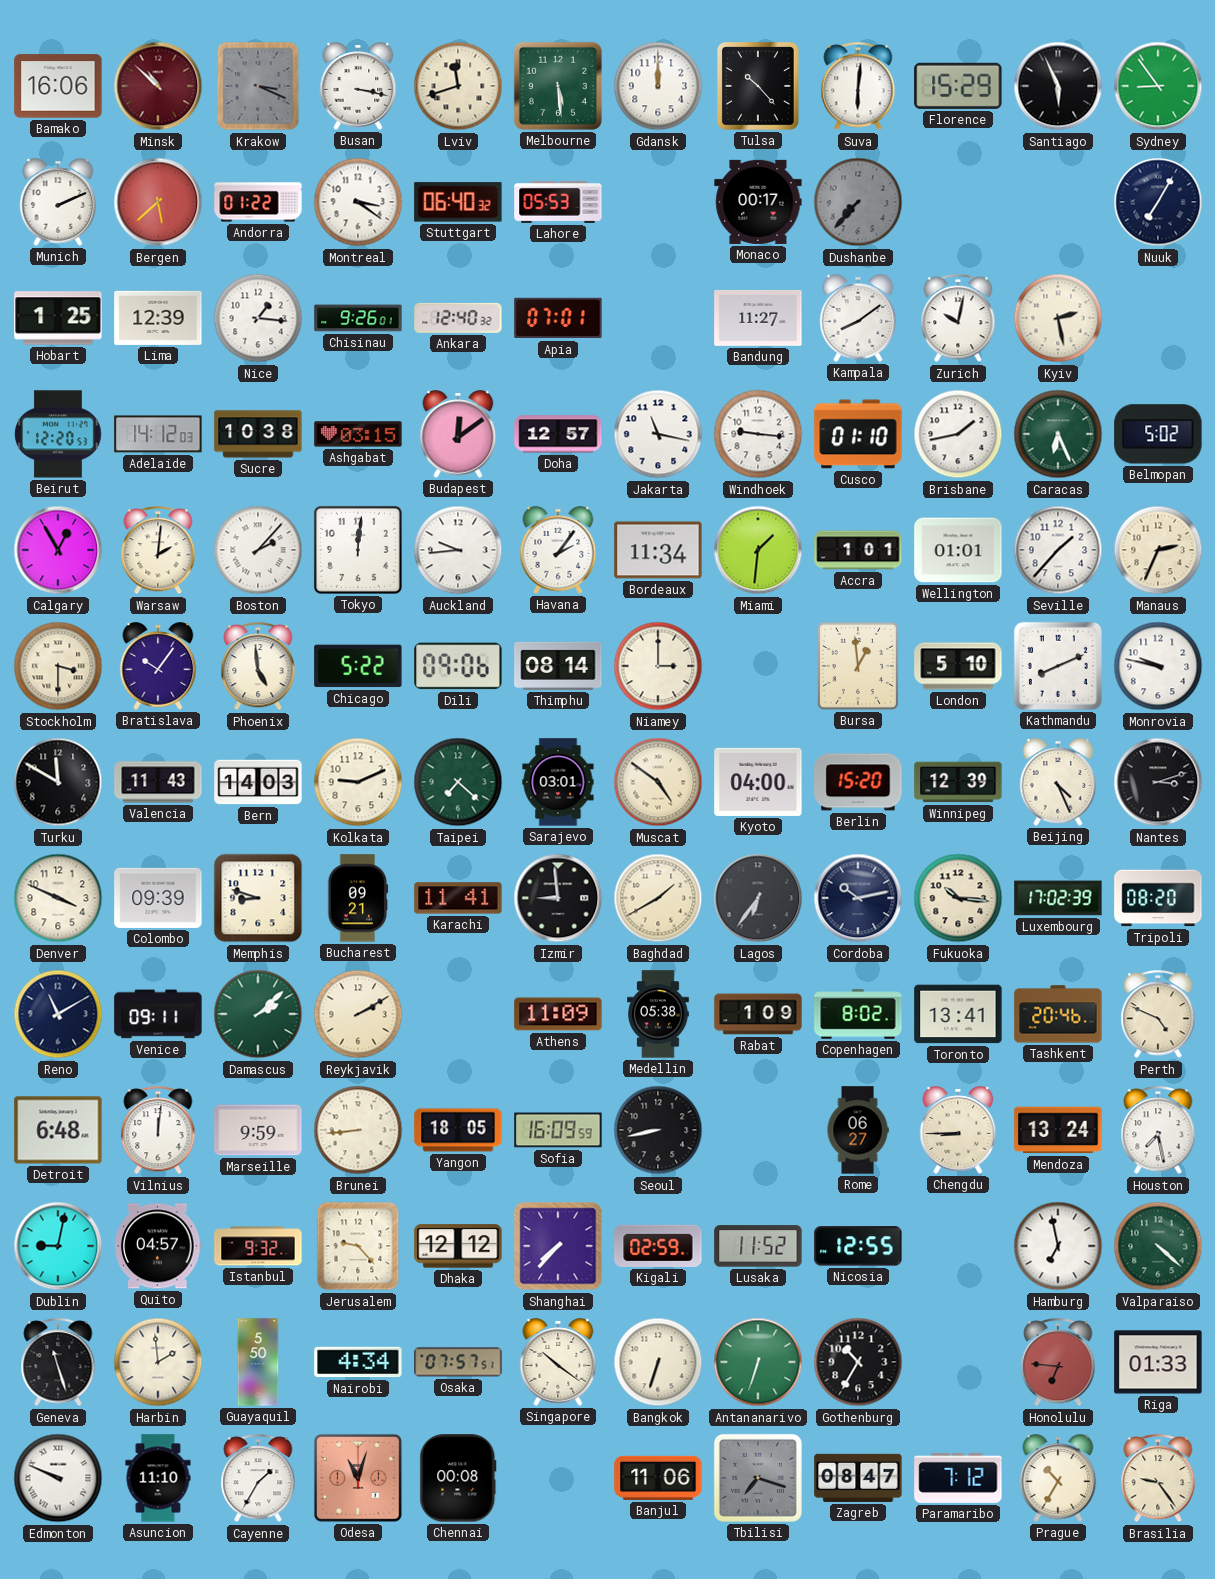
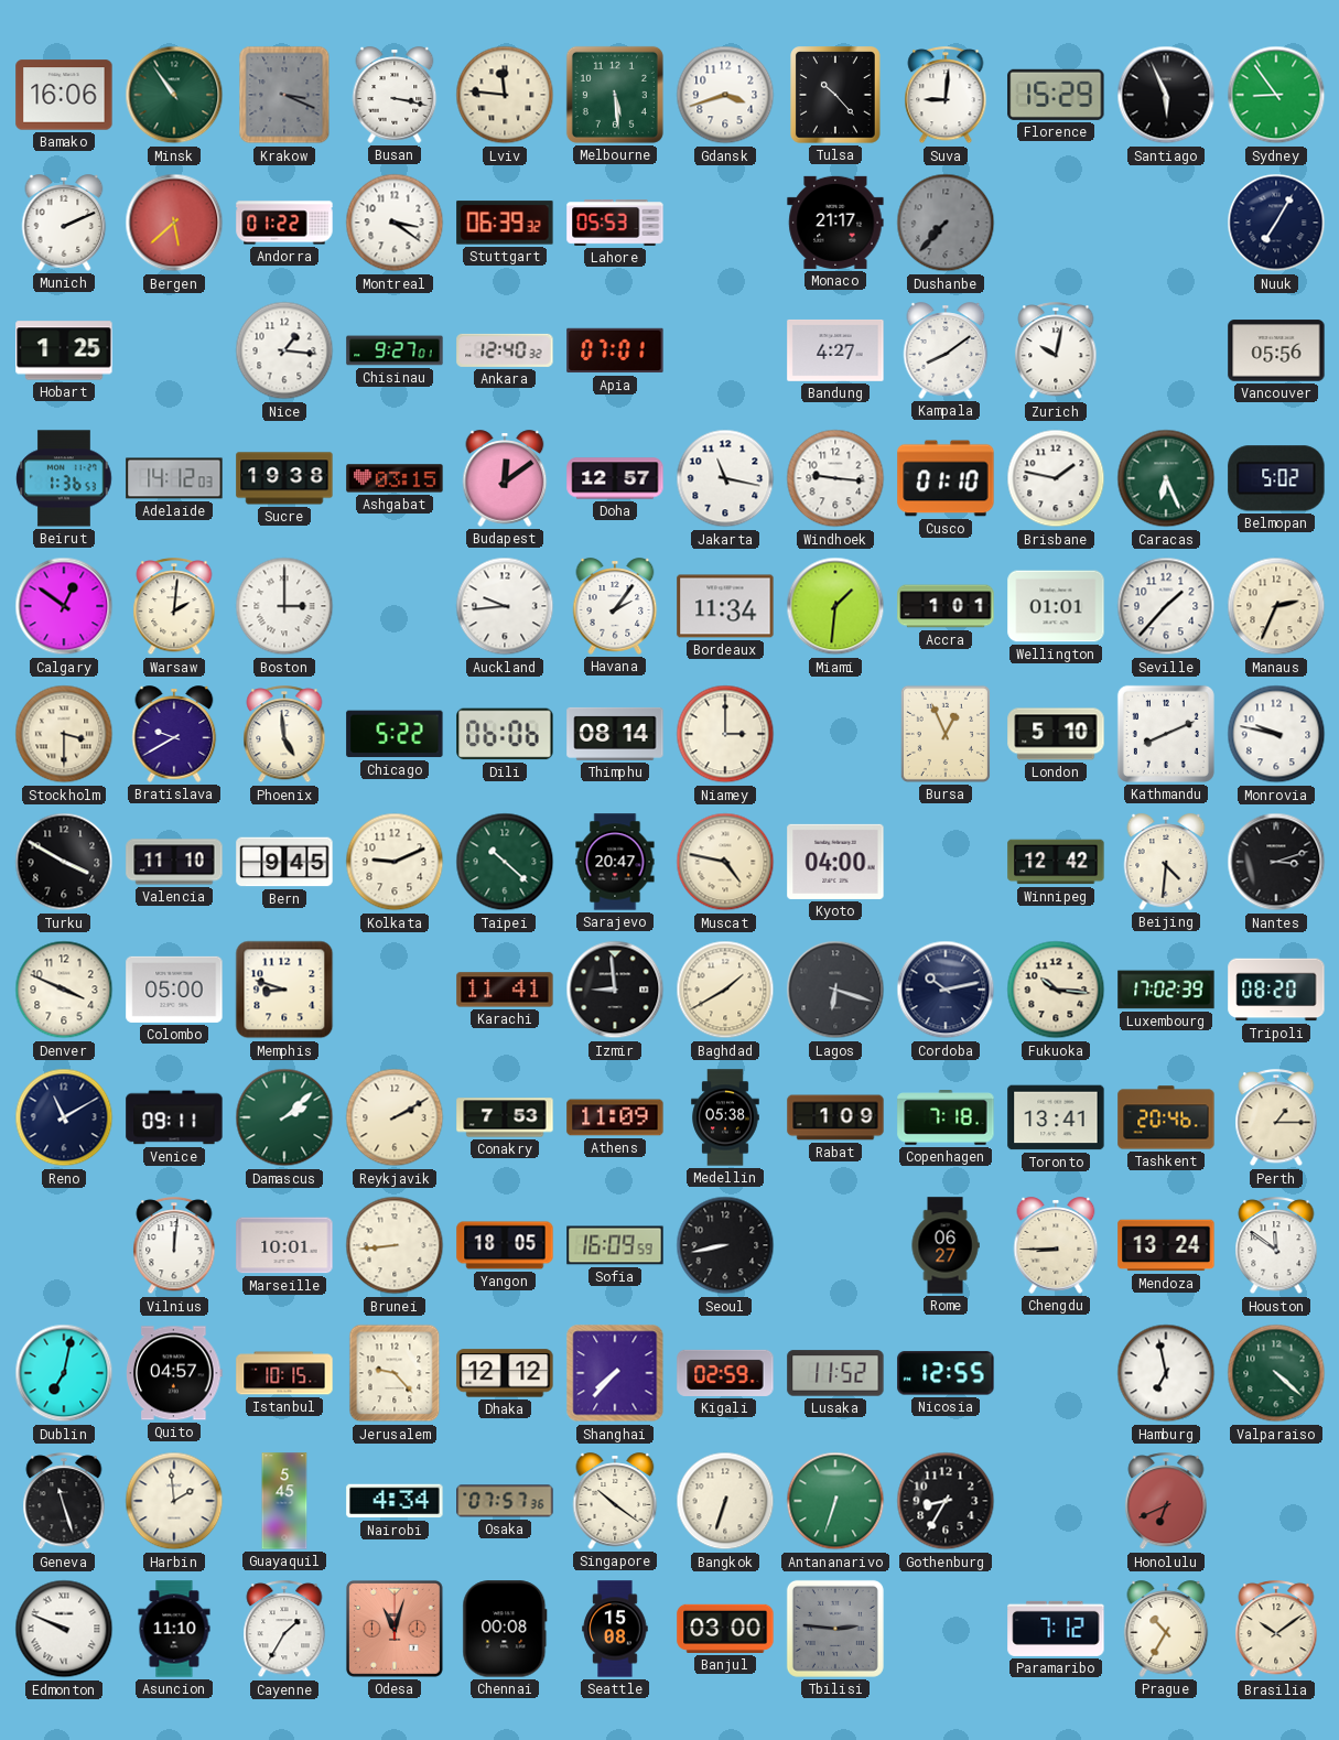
Minsk: 10:52 -> 10:54 (174, 95)
Minsk dial: burgundy -> green (174, 95)
Lviv: 11:42 -> 11:46 (505, 95)
Gdansk: 12:00 -> 3:42 (725, 95)
Suva: 6:01 -> 9:01 (946, 96)
Stuttgart: 06:40 -> 06:39 (505, 223)
Monaco: 00:17 -> 21:17 (835, 223)
Lima: 12:39 -> none (158, 318)
Chisinau: 9:26 -> 9:27 (395, 350)
Bandung: 11:27 -> 4:27 (835, 350)
Kyiv: 2:28 -> none (1058, 318)
Vancouver: none -> 05:56 (1276, 350)
Beirut: 12:20 -> 1:36 (64, 478)
Sucre: 10:38 -> 19:38 (284, 478)
Brisbane: 1:43 -> 1:47 (1056, 478)
Calgary: 12:55 -> 12:51 (64, 606)
Boston: 2:07 -> 3:00 (284, 606)
Tokyo: 12:01 -> none (358, 550)
Bratislava: 10:06 -> 9:40 (174, 734)
Dili: 09:06 -> 06:06 (505, 734)
Bursa: 12:59 -> 12:56 (946, 734)
Turku: 11:50 -> 3:50 (64, 862)
Valencia: 11:43 -> 11:10 (174, 862)
Bern: 14:03 -> 9:45 (284, 862)
Taipei: 7:22 -> 10:22 (505, 862)
Sarajevo: 03:01 -> 20:47 (615, 862)
Muscat: 4:51 -> 4:47 (725, 862)
Berlin: 15:20 -> none (858, 782)
Winnipeg: 12:39 -> 12:42 (1056, 862)
Beijing: 4:26 -> 4:31 (1166, 862)
Colombo: 09:39 -> 05:00 (174, 990)
Bucharest: 09:21 -> none (358, 898)
Lagos: 6:36 -> 6:18 (835, 990)
Conakry: none -> 7:53 (505, 1117)
Copenhagen: 8:02 -> 7:18 (946, 1118)
Perth: 4:49 -> 1:15 (1276, 1118)
Detroit: 6:48 -> none (58, 1130)
Marseille: 9:59 -> 10:01 (284, 1245)
Houston: 7:28 -> 11:51 (1276, 1246)
Dublin: 9:02 -> 7:02 (64, 1373)
Istanbul: 9:32 -> 10:15 (284, 1373)
Guayaquil: 5:50 -> 5:45 (284, 1501)
Osaka: 07:57:51 -> 07:57:36 (505, 1501)
Gothenburg: 10:35 -> 8:35 (946, 1501)
Honolulu: 6:46 -> 6:41 (1166, 1502)
Riga: 01:33 -> none (1158, 1362)
Seattle: none -> 15:08 (615, 1629)
Banjul: 11:06 -> 03:00 (725, 1629)
Tbilisi: 7:18 -> 2:46 (835, 1629)
Zagreb: 08:47 -> none (858, 1478)
Brasilia: 9:24 -> 10:09 (1276, 1630)
